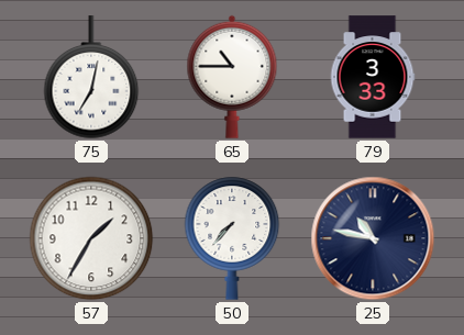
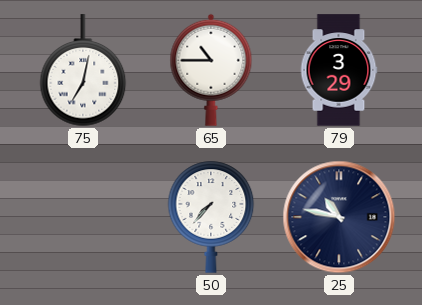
79: 3:33 -> 3:29 (339, 70)
57: 1:35 -> none (91, 238)
